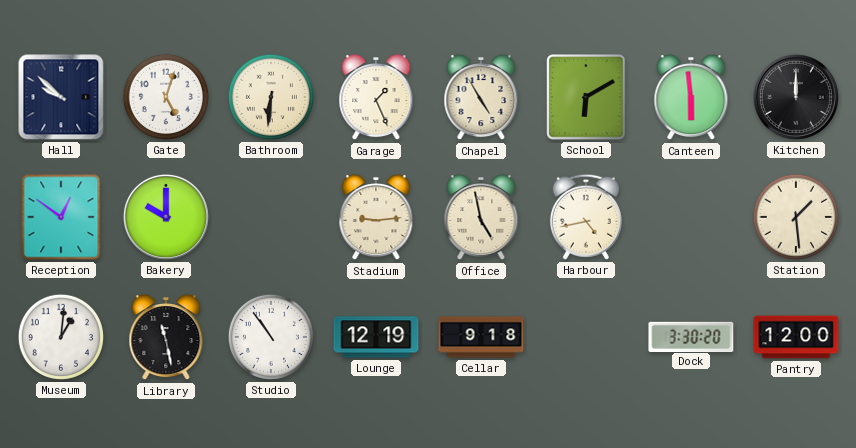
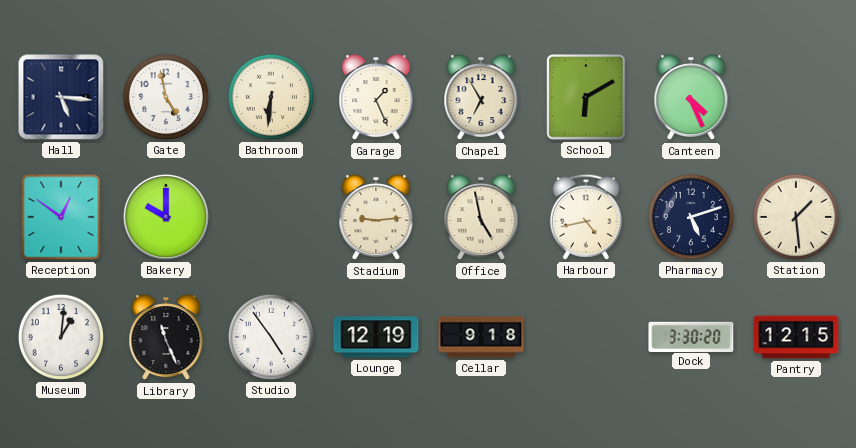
Hall: 9:52 -> 5:16 (61, 97)
Gate: 5:03 -> 4:58 (166, 97)
Chapel: 4:55 -> 6:55 (481, 98)
Canteen: 5:59 -> 4:26 (691, 98)
Kitchen: 12:00 -> none (796, 97)
Pharmacy: none -> 5:12 (691, 217)
Library: 11:28 -> 11:26 (166, 338)
Studio: 10:54 -> 4:54 (271, 337)
Pantry: 12:00 -> 12:15 (796, 337)
